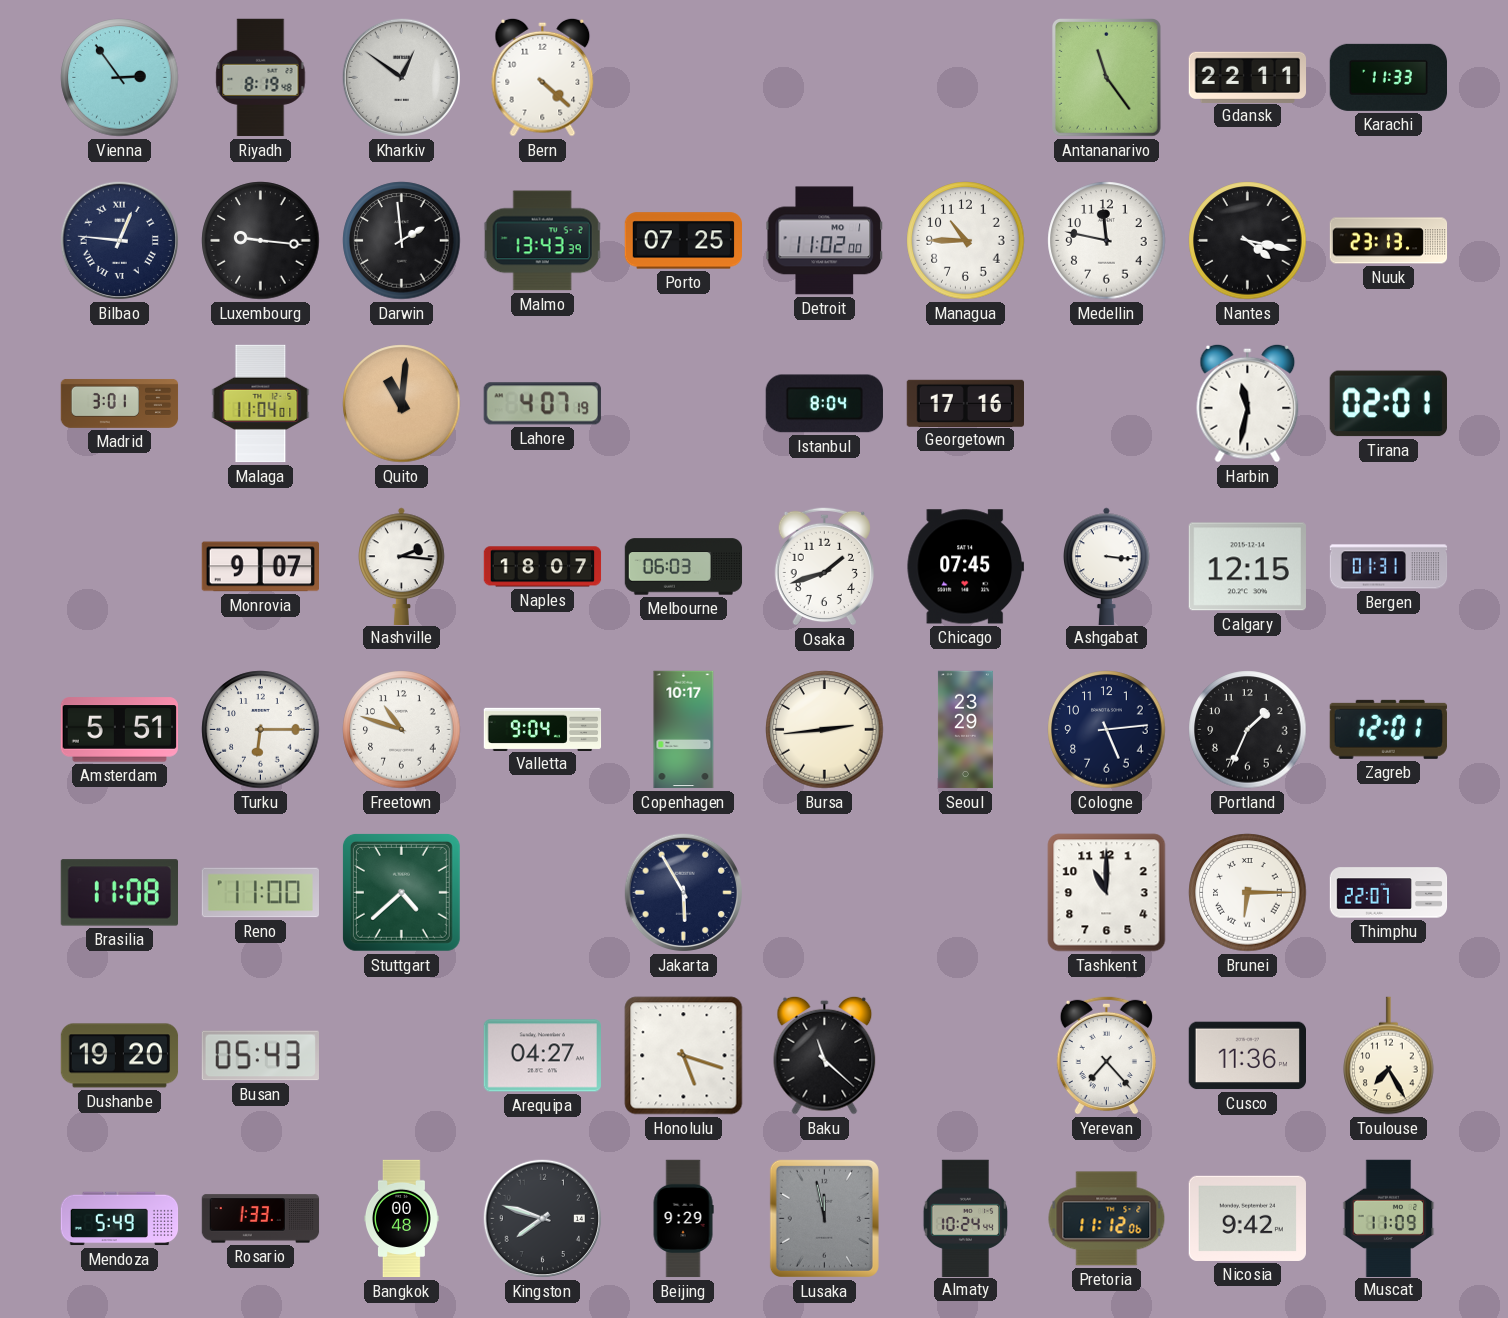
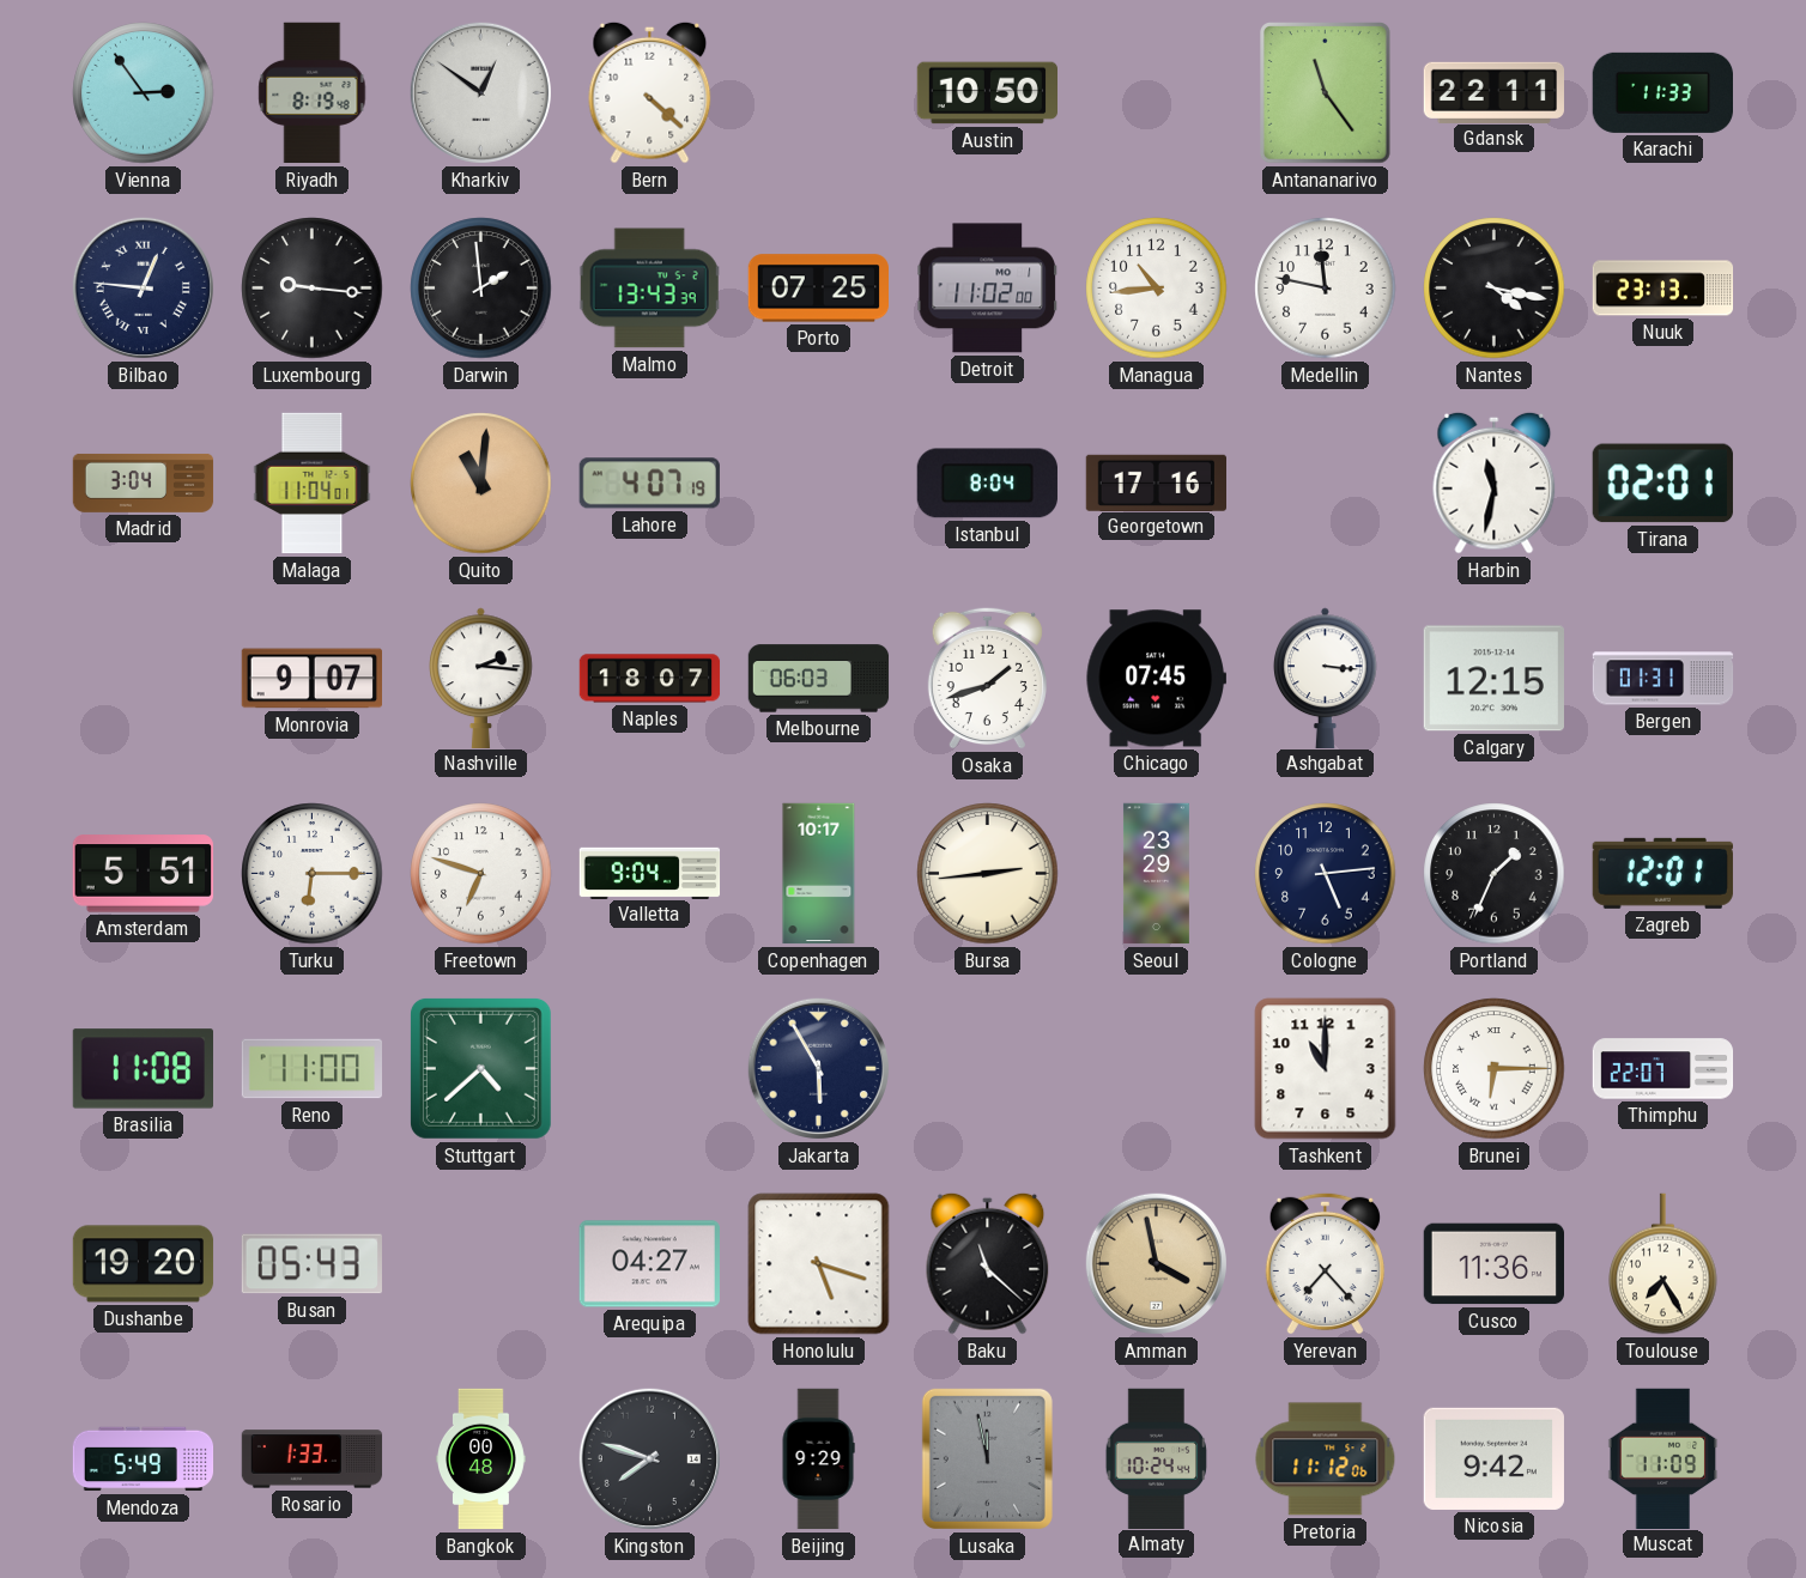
Austin: none -> 10:50 (988, 93)
Managua: 10:45 -> 10:44 (1157, 289)
Madrid: 3:01 -> 3:04 (144, 482)
Freetown: 10:48 -> 6:48 (481, 874)
Amman: none -> 3:58 (1156, 1263)
